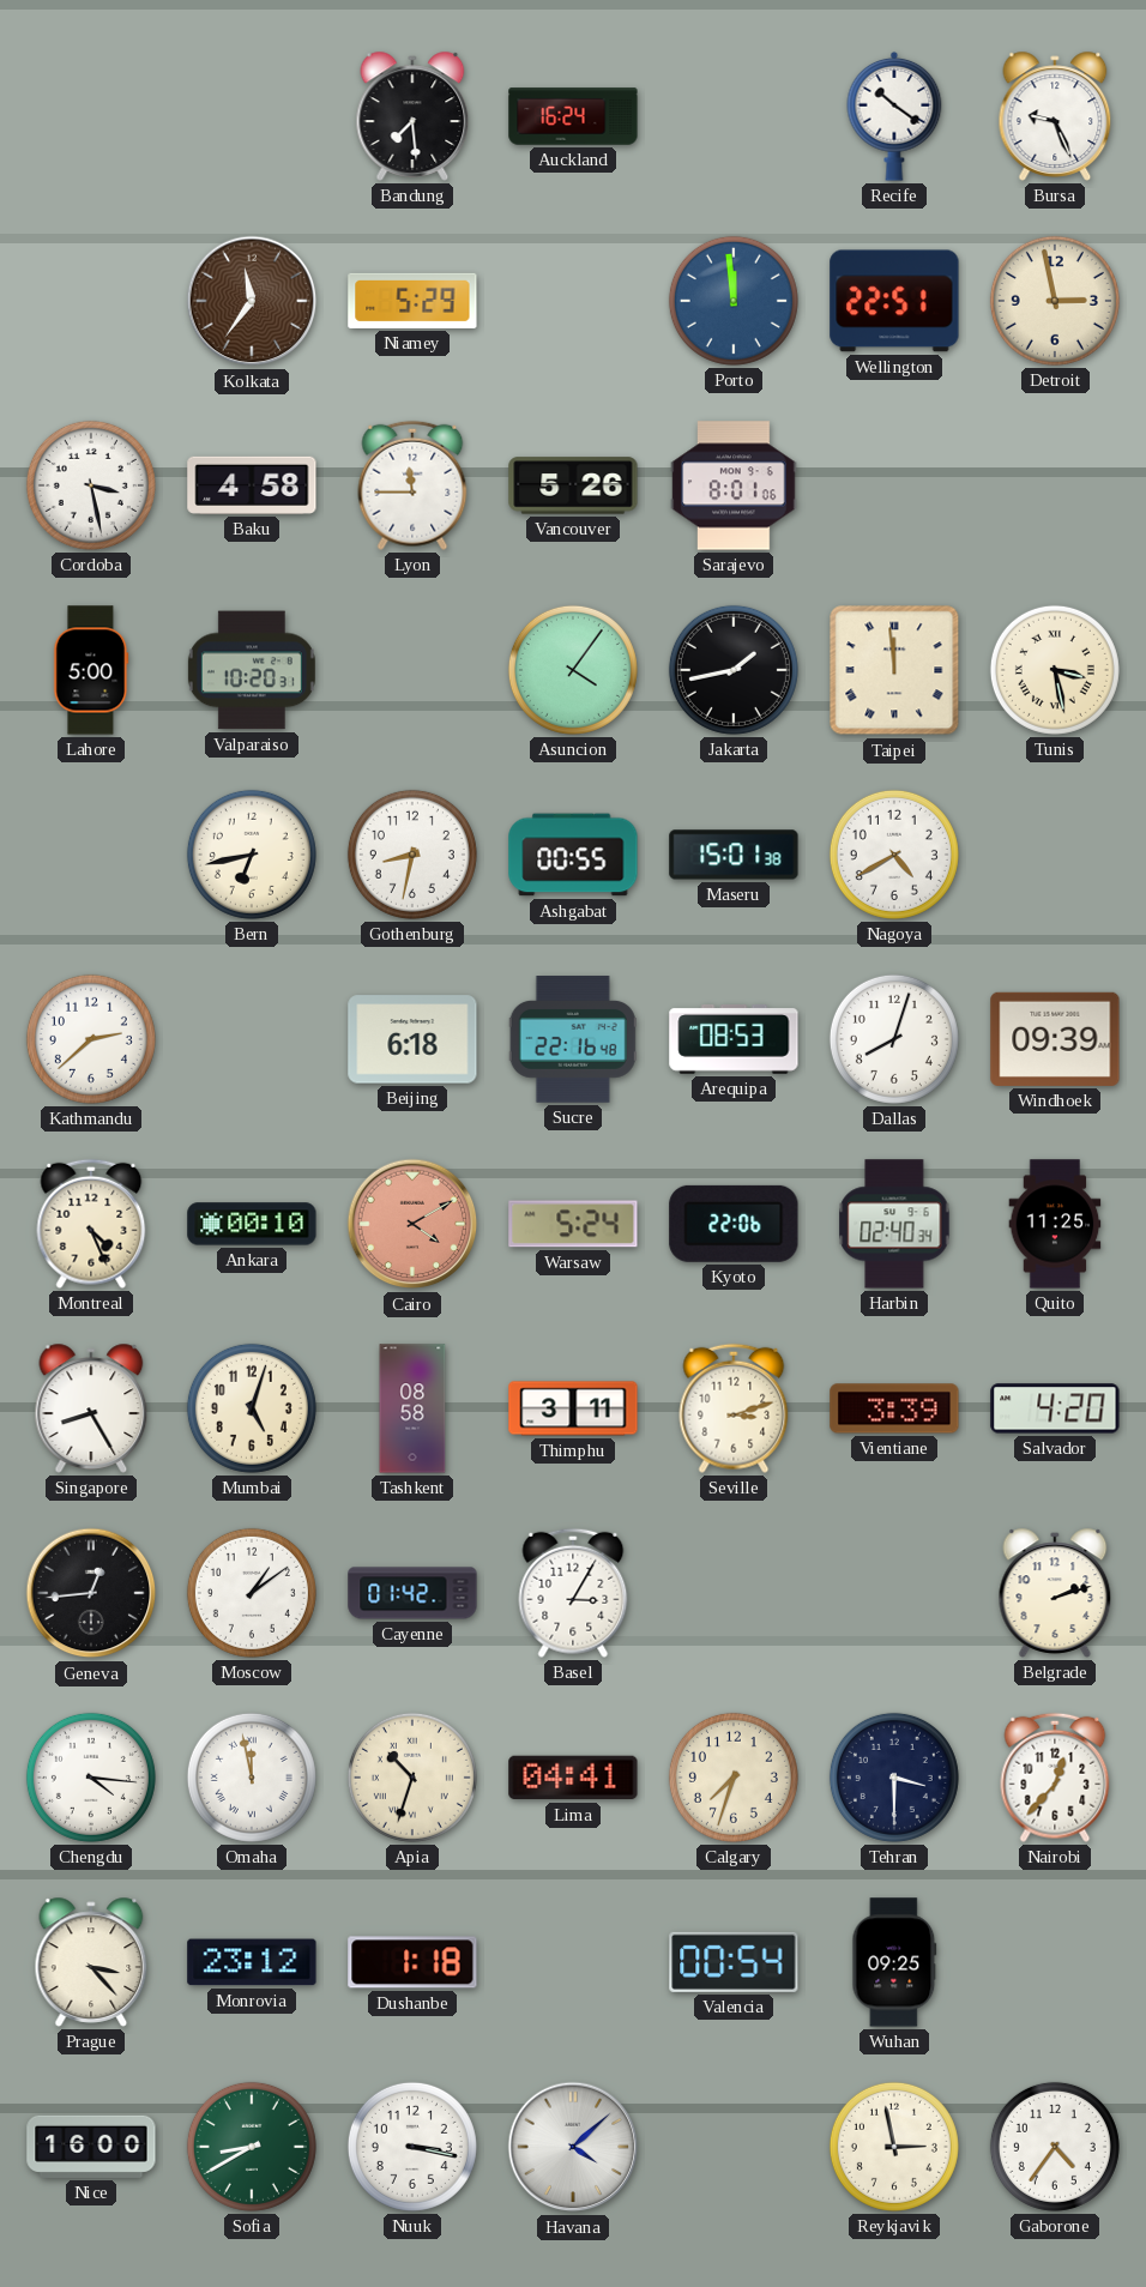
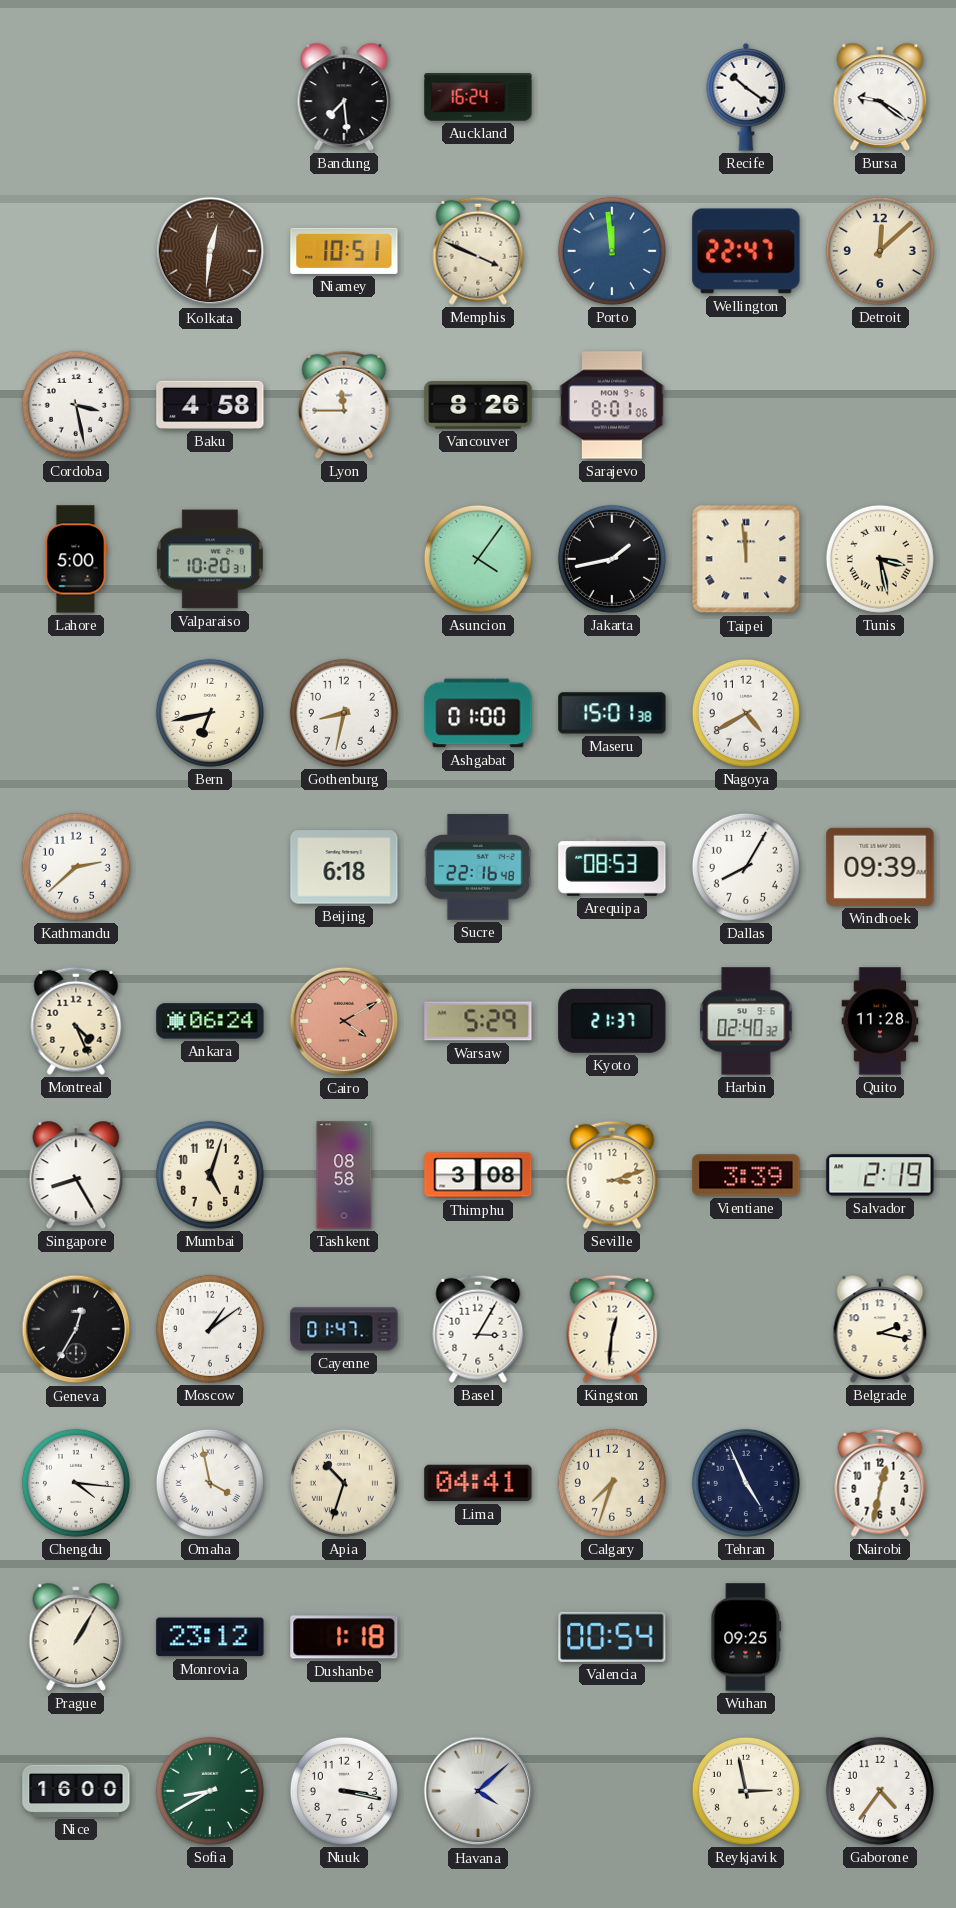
Bursa: 9:26 -> 9:21 (880, 97)
Kolkata: 11:36 -> 12:31 (210, 251)
Niamey: 5:29 -> 10:51 (344, 251)
Memphis: none -> 3:49 (478, 251)
Wellington: 22:51 -> 22:47 (746, 251)
Detroit: 2:58 -> 12:08 (880, 251)
Vancouver: 5:26 -> 8:26 (478, 405)
Ashgabat: 00:55 -> 01:00 (478, 713)
Dallas: 8:03 -> 8:05 (746, 867)
Ankara: 00:10 -> 06:24 (210, 1021)
Warsaw: 5:24 -> 5:29 (478, 1021)
Kyoto: 22:06 -> 21:37 (612, 1021)
Harbin: 02:40:34 -> 02:40:32 (746, 1021)
Quito: 11:25 -> 11:28 (880, 1021)
Thimphu: 3:11 -> 3:08 (478, 1175)
Salvador: 4:20 -> 2:19 (880, 1175)
Geneva: 12:44 -> 12:35 (76, 1329)
Cayenne: 01:42 -> 01:47 (344, 1329)
Kingston: none -> 12:31 (612, 1329)
Belgrade: 2:12 -> 2:17 (880, 1329)
Omaha: 11:58 -> 3:58 (210, 1483)
Tehran: 3:30 -> 4:56 (746, 1483)
Nairobi: 12:37 -> 12:32 (880, 1483)
Prague: 3:23 -> 1:05 (76, 1637)
